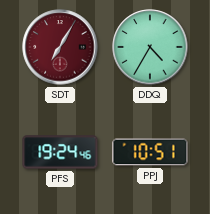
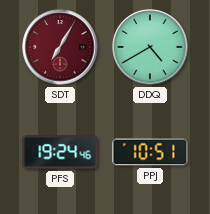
DDQ: 4:35 -> 4:40 (150, 47)
